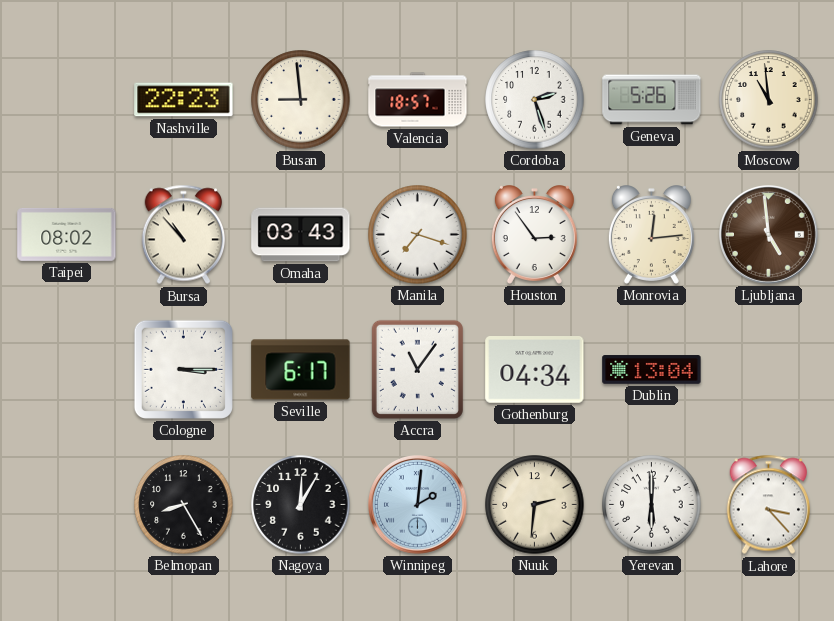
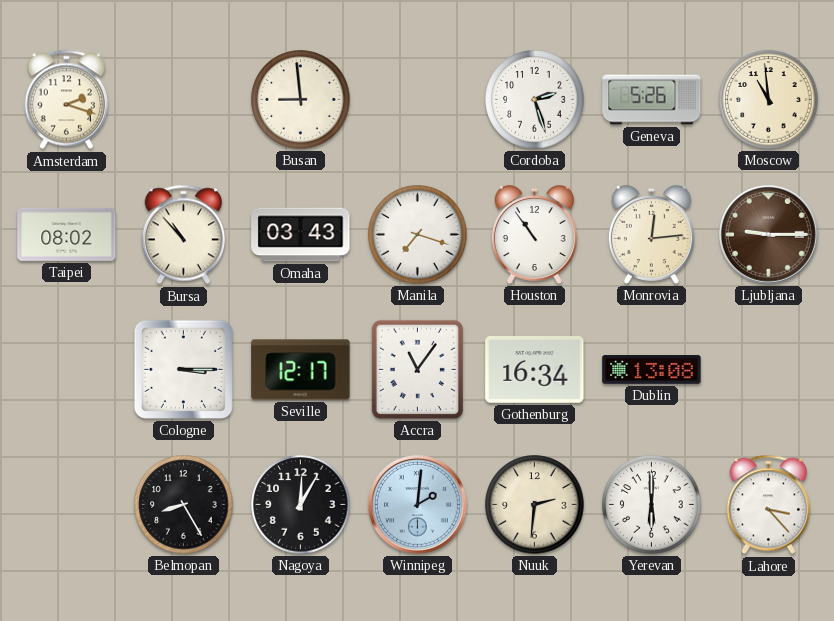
Amsterdam: none -> 2:18 (66, 100)
Nashville: 22:23 -> none (184, 100)
Valencia: 18:57 -> none (418, 100)
Houston: 2:54 -> 10:54 (534, 235)
Ljubljana: 4:59 -> 9:15 (769, 235)
Seville: 6:17 -> 12:17 (301, 370)
Gothenburg: 04:34 -> 16:34 (535, 370)
Dublin: 13:04 -> 13:08 (652, 370)
